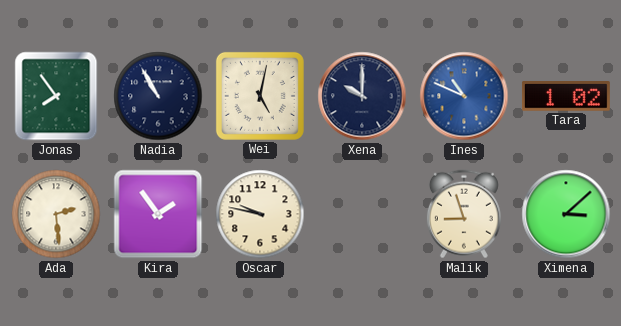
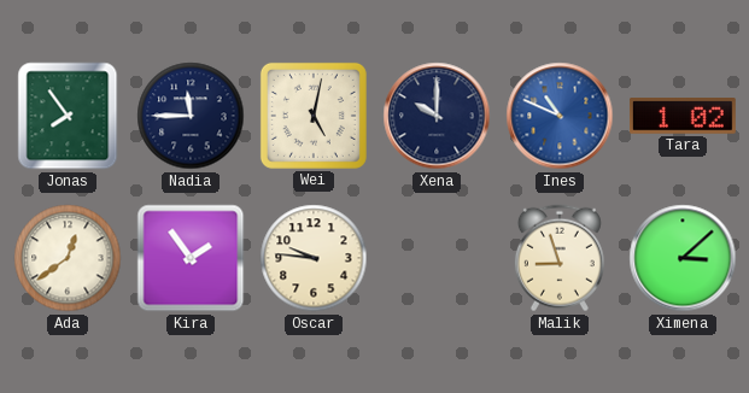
Nadia: 10:55 -> 11:45 (191, 116)
Ada: 2:29 -> 12:39 (68, 258)
Oscar: 9:47 -> 9:46 (314, 258)
